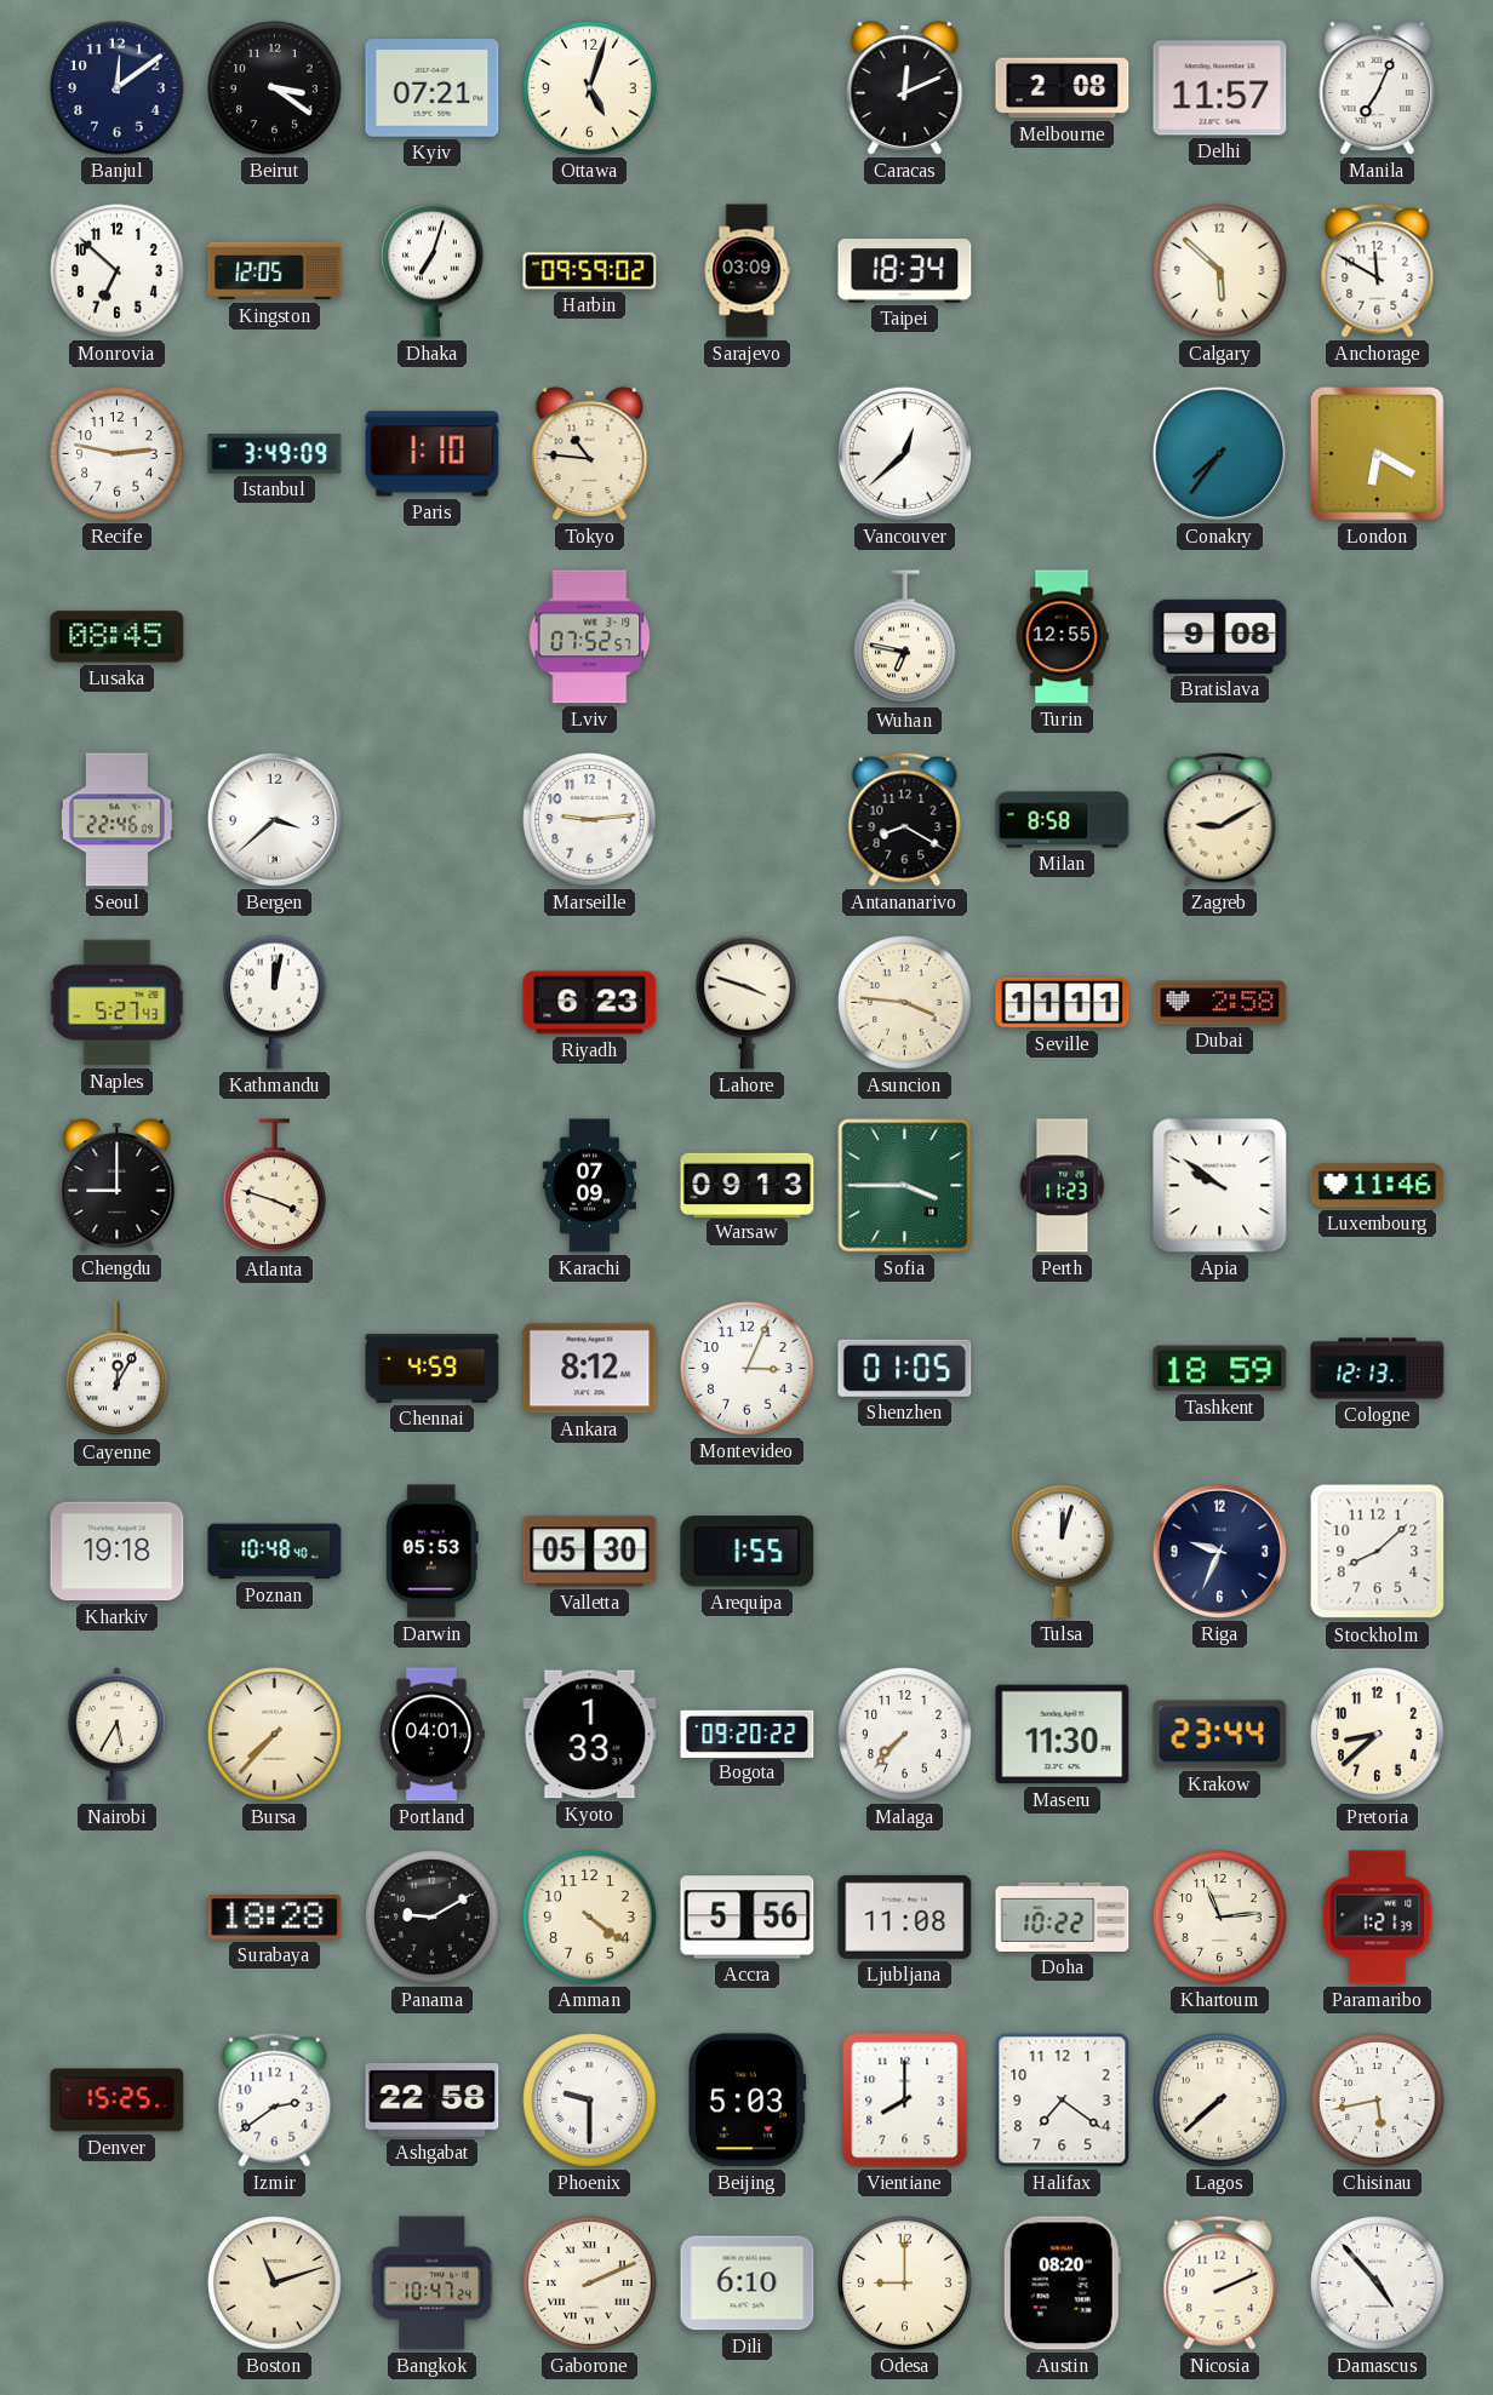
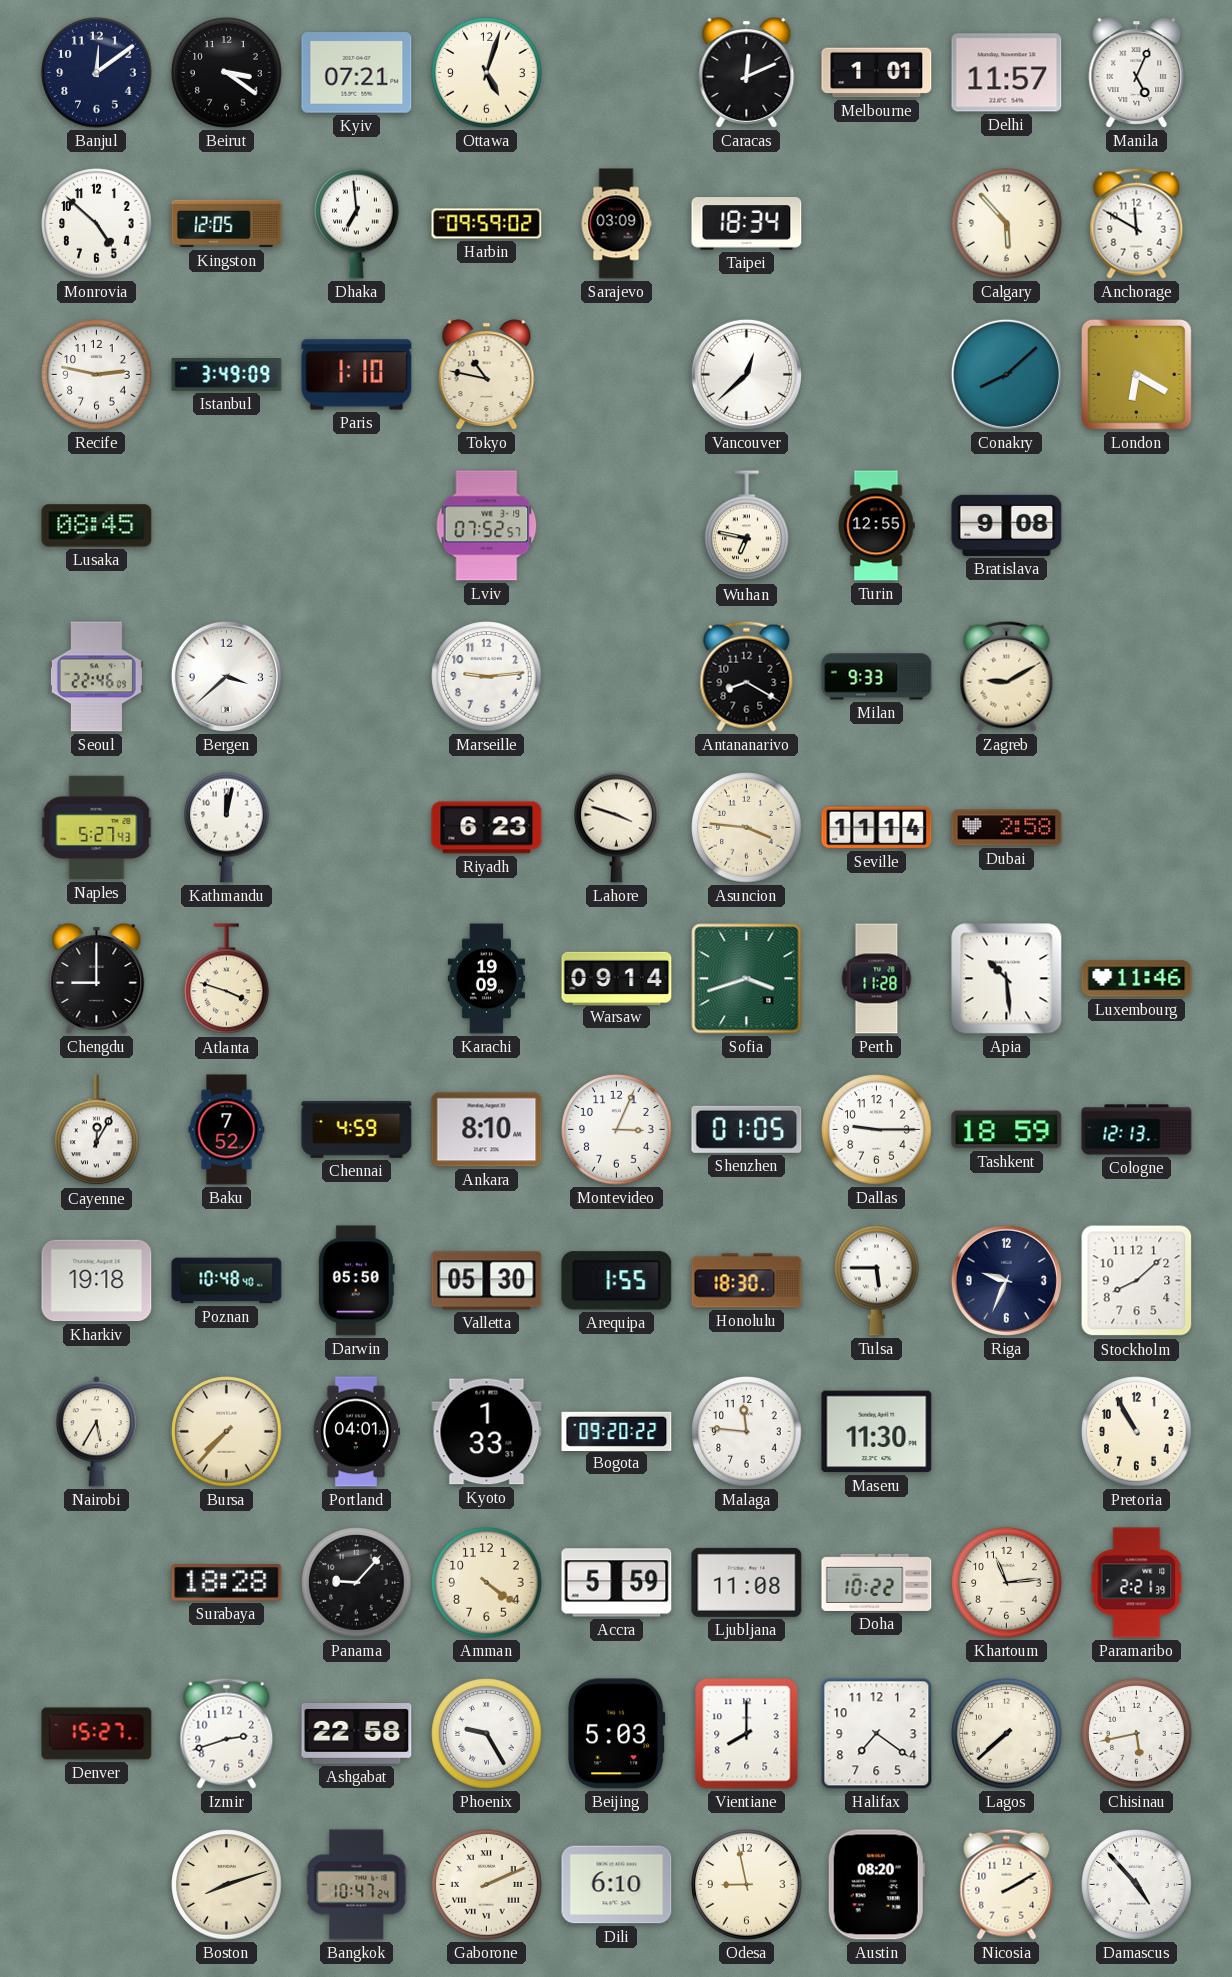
Melbourne: 2:08 -> 1:01 (877, 73)
Manila: 7:04 -> 5:04 (1137, 73)
Monrovia: 6:52 -> 4:52 (97, 224)
Dhaka: 7:03 -> 6:59 (357, 223)
Calgary: 5:52 -> 5:53 (1007, 224)
Tokyo: 10:46 -> 10:47 (487, 375)
Conakry: 7:36 -> 8:08 (1006, 374)
Milan: 8:58 -> 9:33 (877, 677)
Seville: 11:11 -> 11:14 (877, 828)
Karachi: 07:09 -> 19:09 (486, 979)
Warsaw: 09:13 -> 09:14 (617, 978)
Sofia: 3:45 -> 3:42 (747, 979)
Perth: 11:23 -> 11:28 (877, 979)
Apia: 9:51 -> 10:29 (1007, 979)
Baku: none -> 7:52 (227, 1130)
Ankara: 8:12 -> 8:10 (487, 1130)
Dallas: none -> 9:15 (877, 1130)
Darwin: 05:53 -> 05:50 (356, 1281)
Honolulu: none -> 18:30 (747, 1281)
Tulsa: 12:03 -> 5:45 (877, 1280)
Malaga: 7:37 -> 11:46 (747, 1432)
Krakow: 23:44 -> none (1220, 1735)
Pretoria: 8:38 -> 10:55 (1137, 1432)
Panama: 9:10 -> 9:07 (357, 1583)
Accra: 5:56 -> 5:59 (617, 1583)
Paramaribo: 1:21 -> 2:21 (1137, 1583)
Denver: 15:25 -> 15:27 (97, 1734)
Izmir: 2:39 -> 2:42 (227, 1733)
Phoenix: 9:30 -> 9:25 (487, 1734)
Boston: 11:12 -> 8:12 (227, 1885)
Odesa: 9:00 -> 8:58 (747, 1885)
Nicosia: 2:11 -> 2:10 (1007, 1884)
